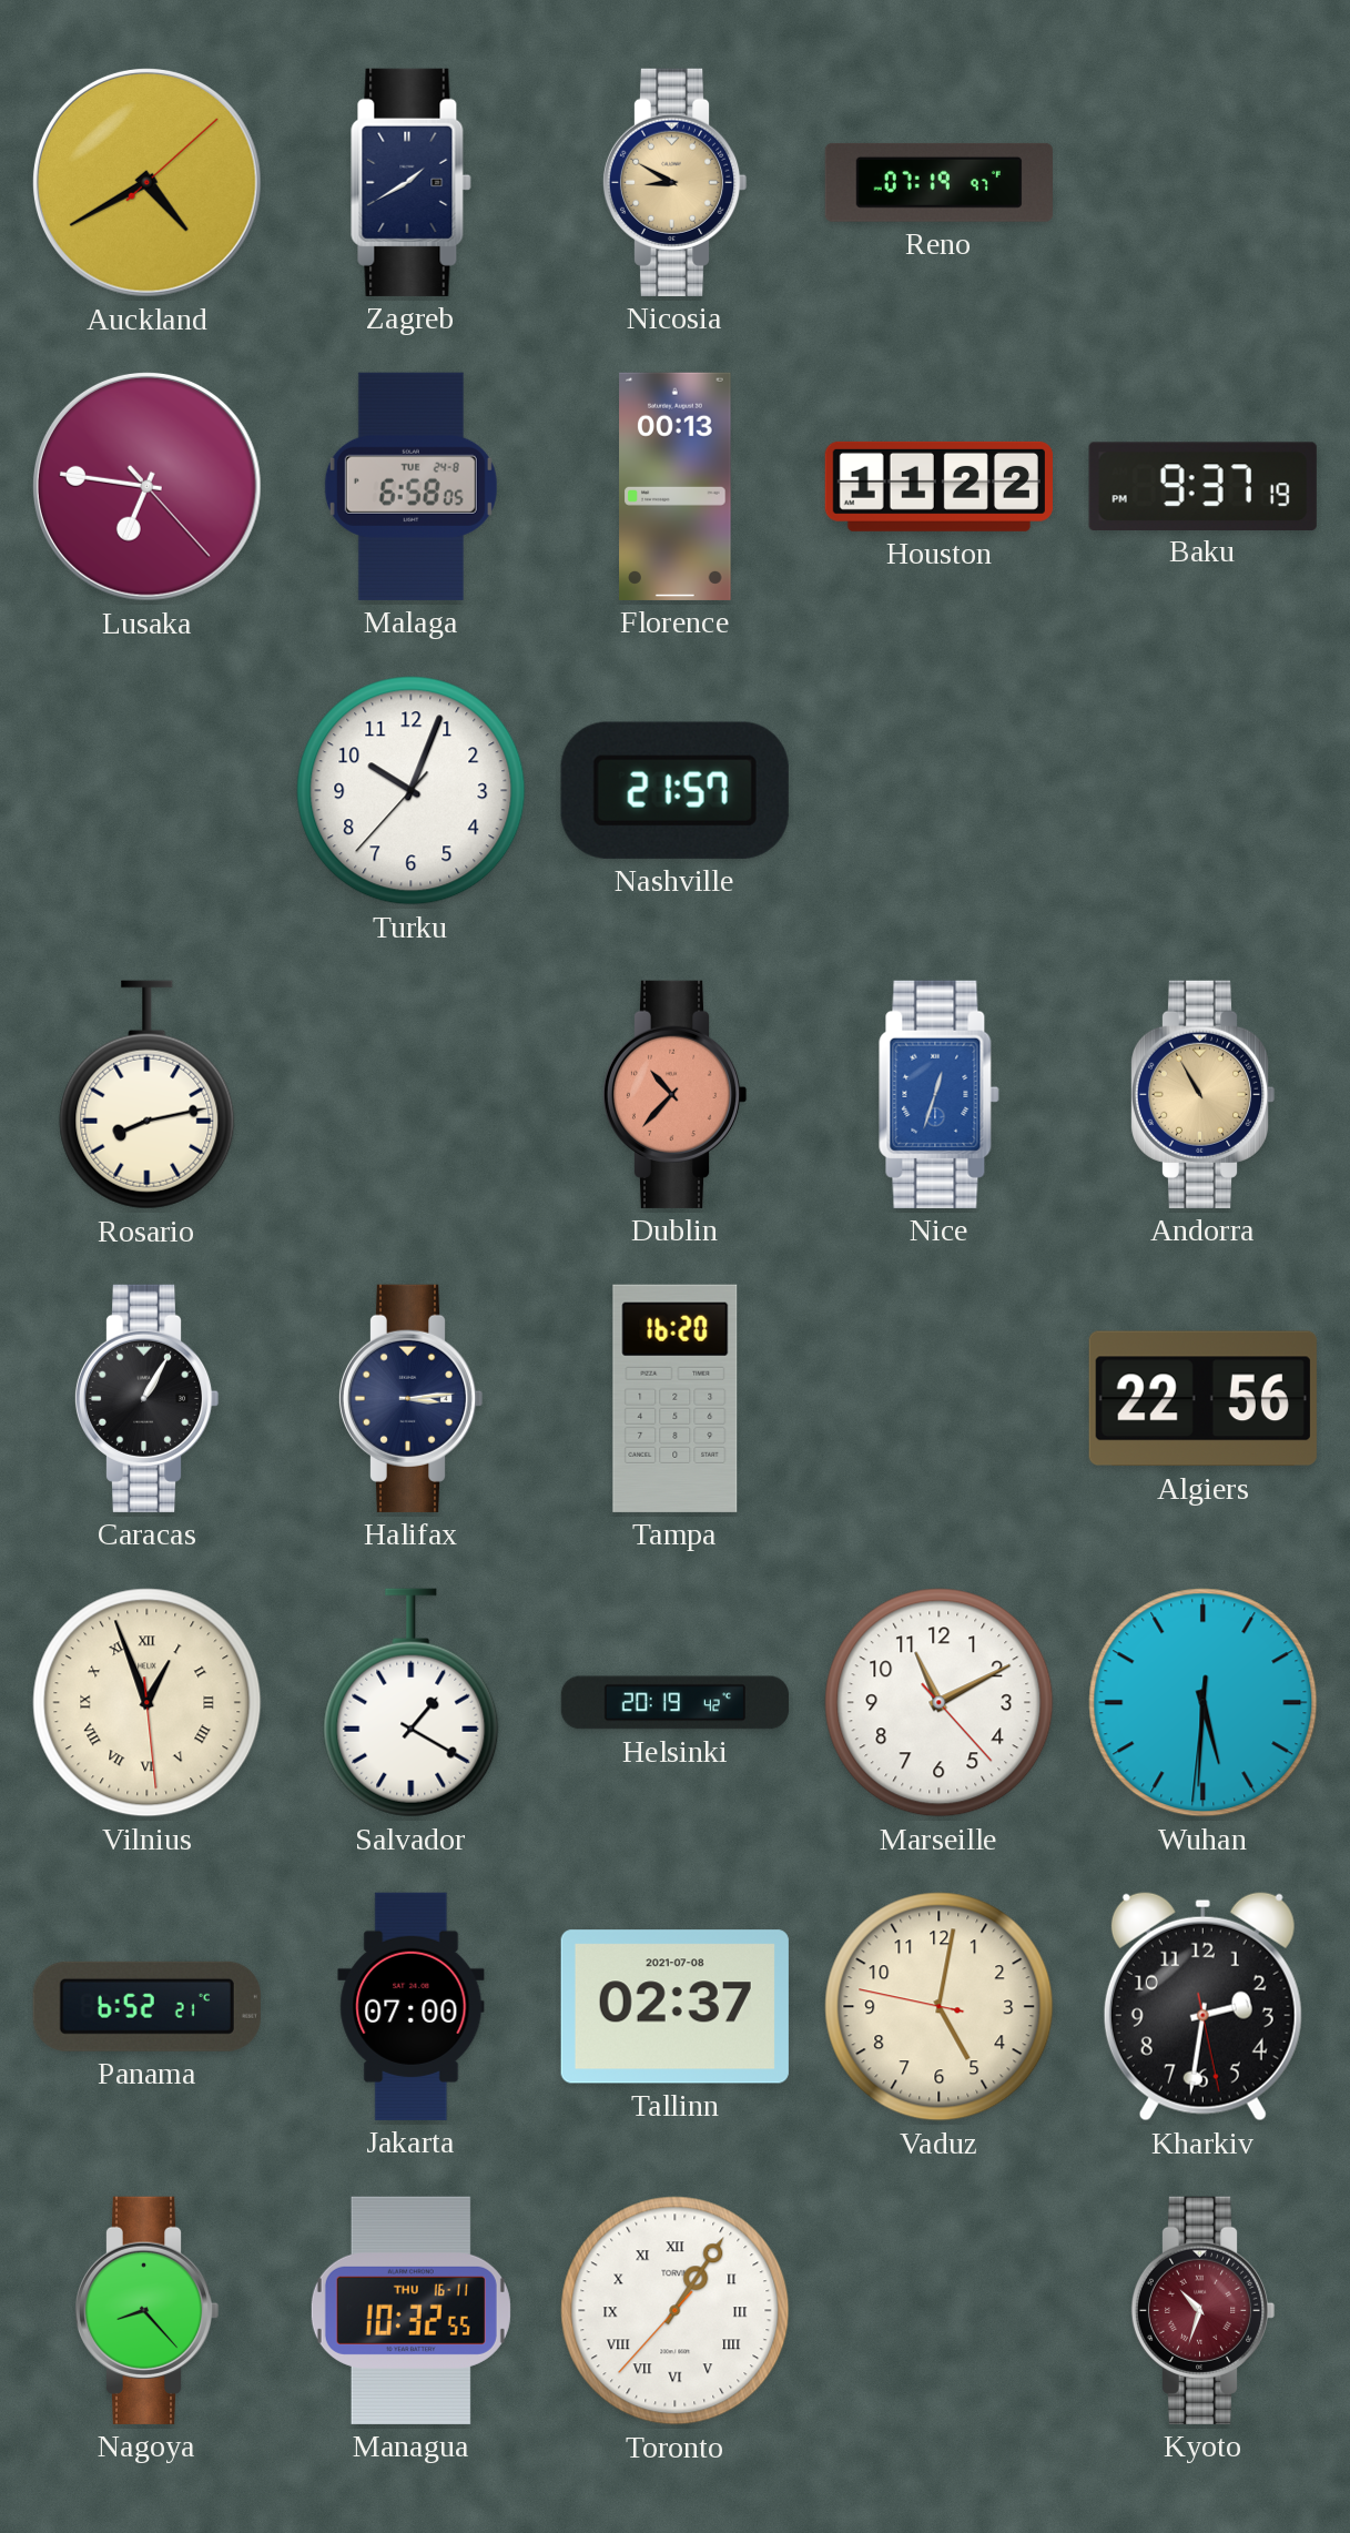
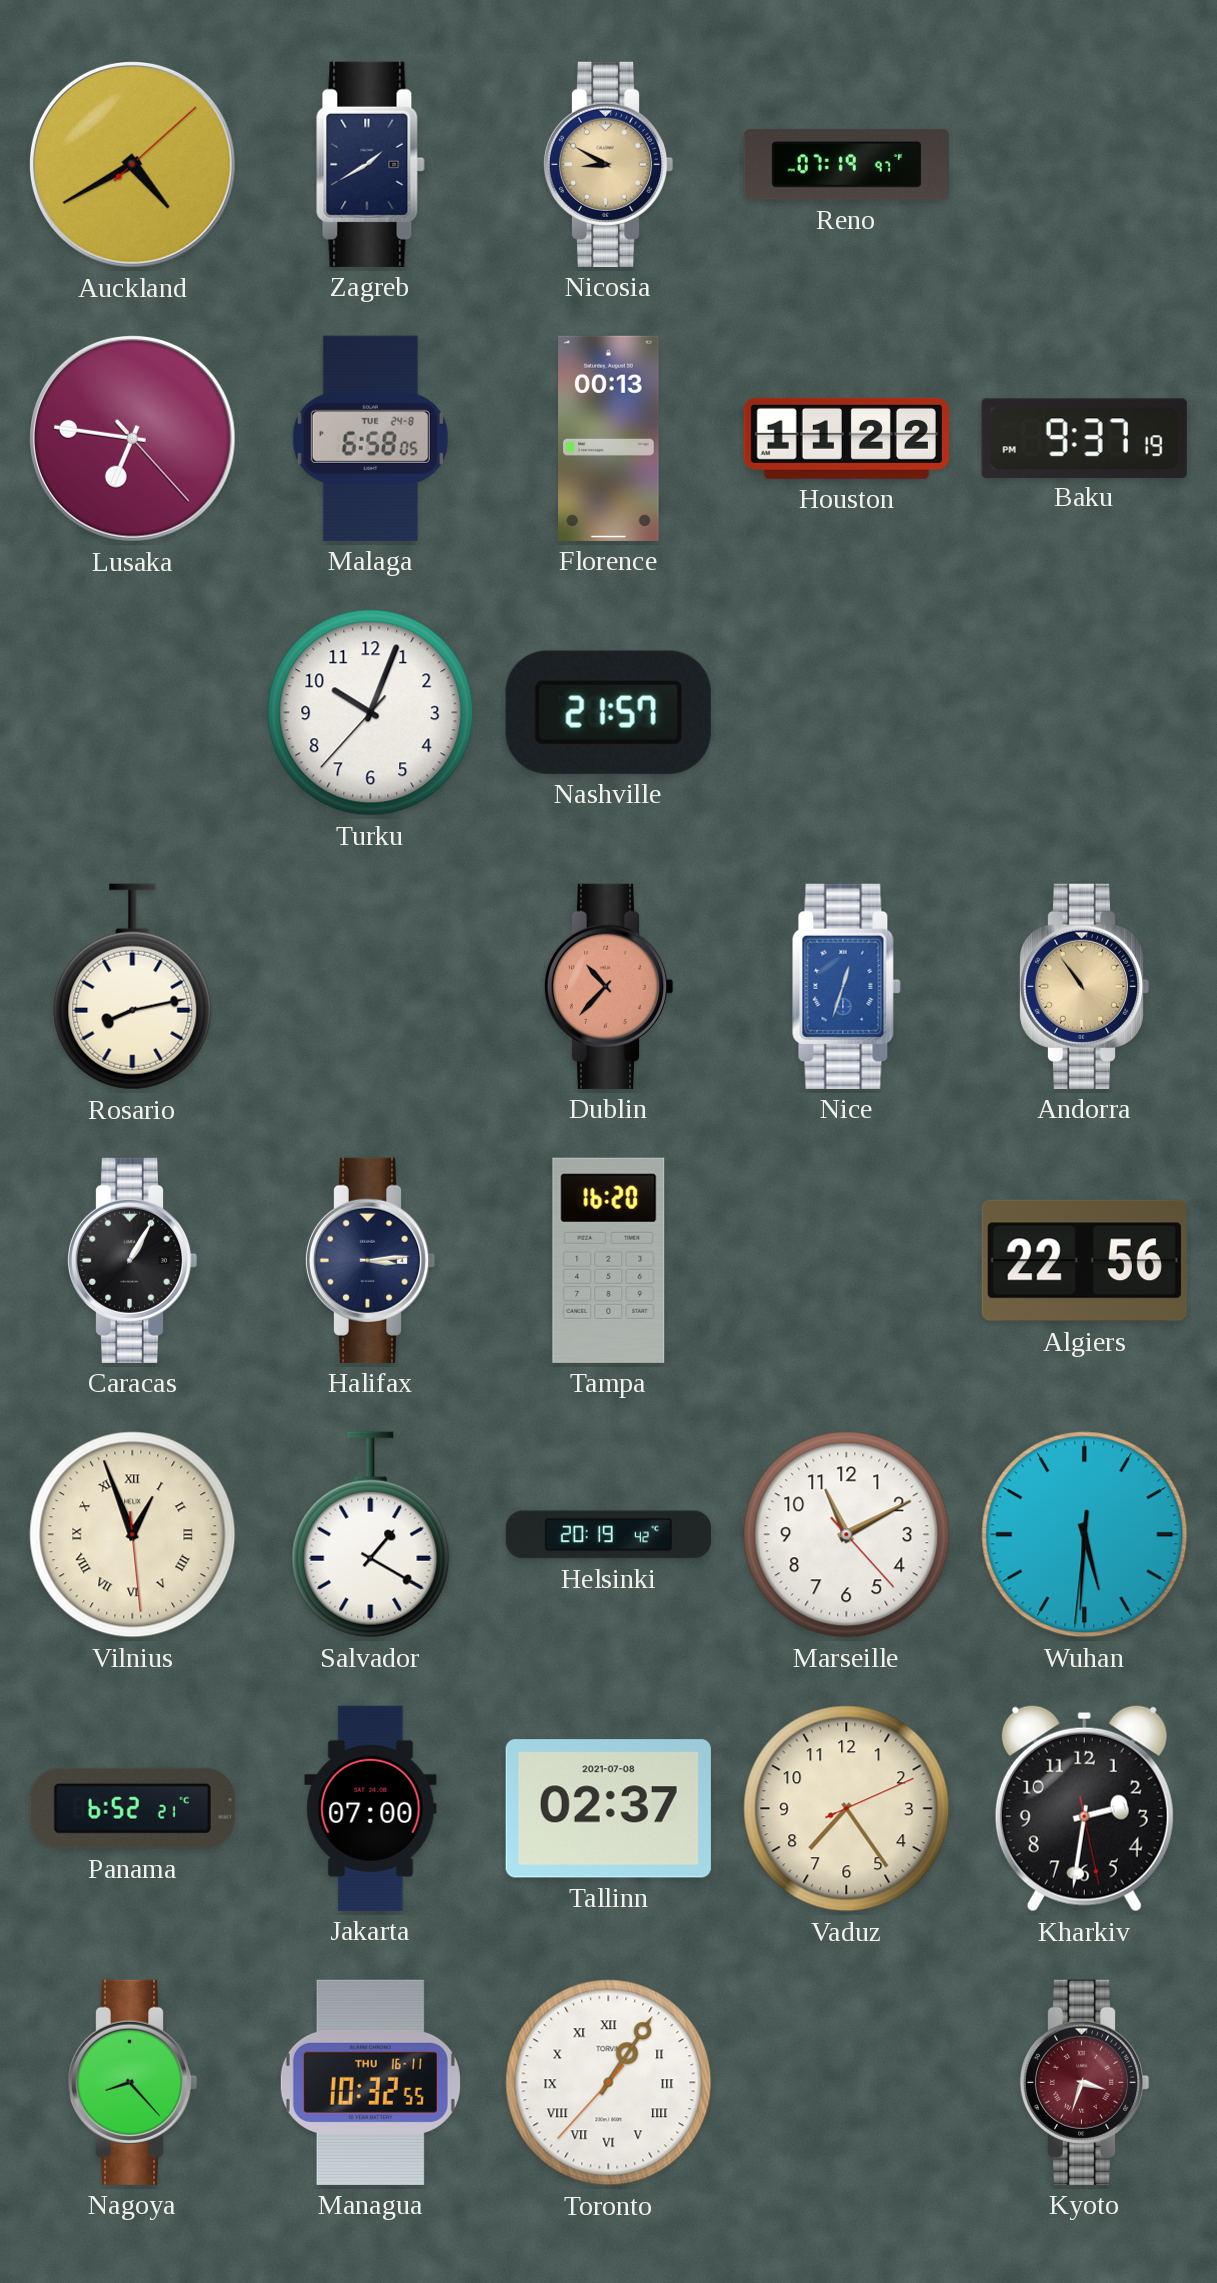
Andorra: 10:55 -> 10:54 (1084, 986)
Vaduz: 5:01 -> 7:24 (847, 1809)
Kyoto: 10:33 -> 3:33 (1084, 2082)
